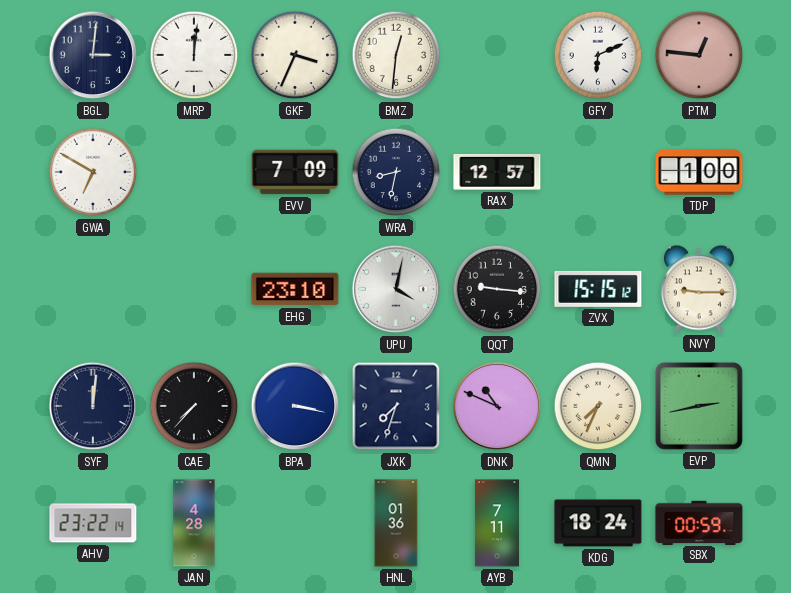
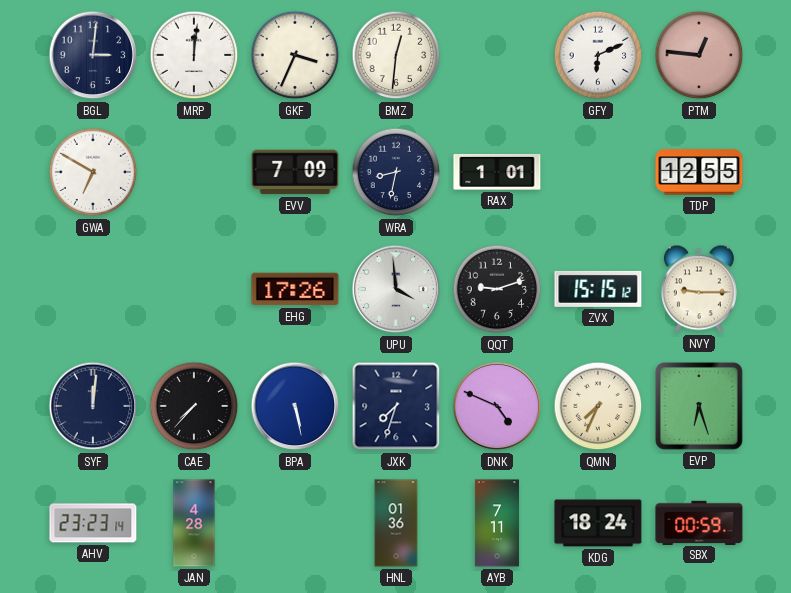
RAX: 12:57 -> 1:01 (497, 172)
TDP: 1:00 -> 12:55 (699, 172)
EHG: 23:10 -> 17:26 (295, 289)
UPU: 4:02 -> 3:59 (396, 289)
QQT: 9:16 -> 9:12 (497, 289)
BPA: 3:17 -> 5:28 (295, 406)
DNK: 10:49 -> 4:49 (497, 406)
EVP: 2:43 -> 6:27 (699, 406)
AHV: 23:22 -> 23:23 (93, 523)
